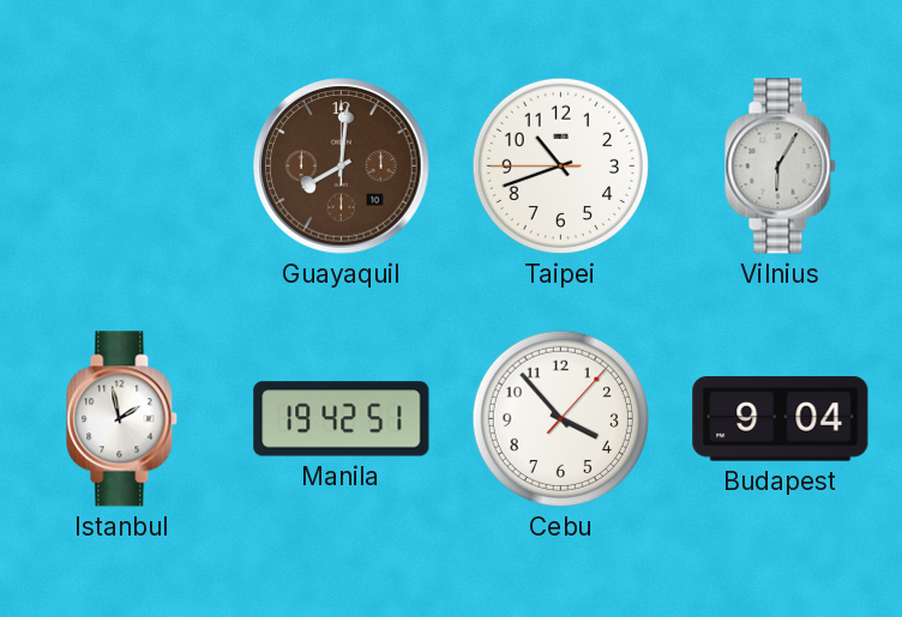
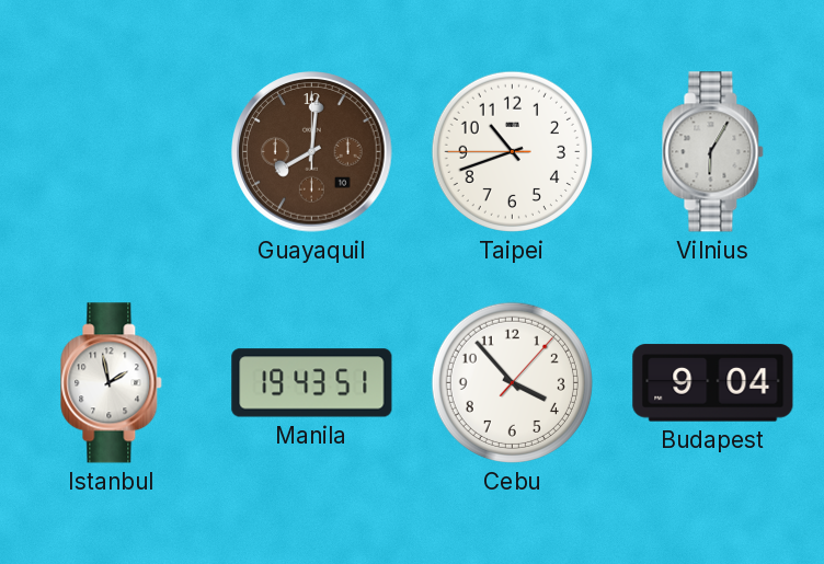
Manila: 19:42 -> 19:43 (312, 383)
